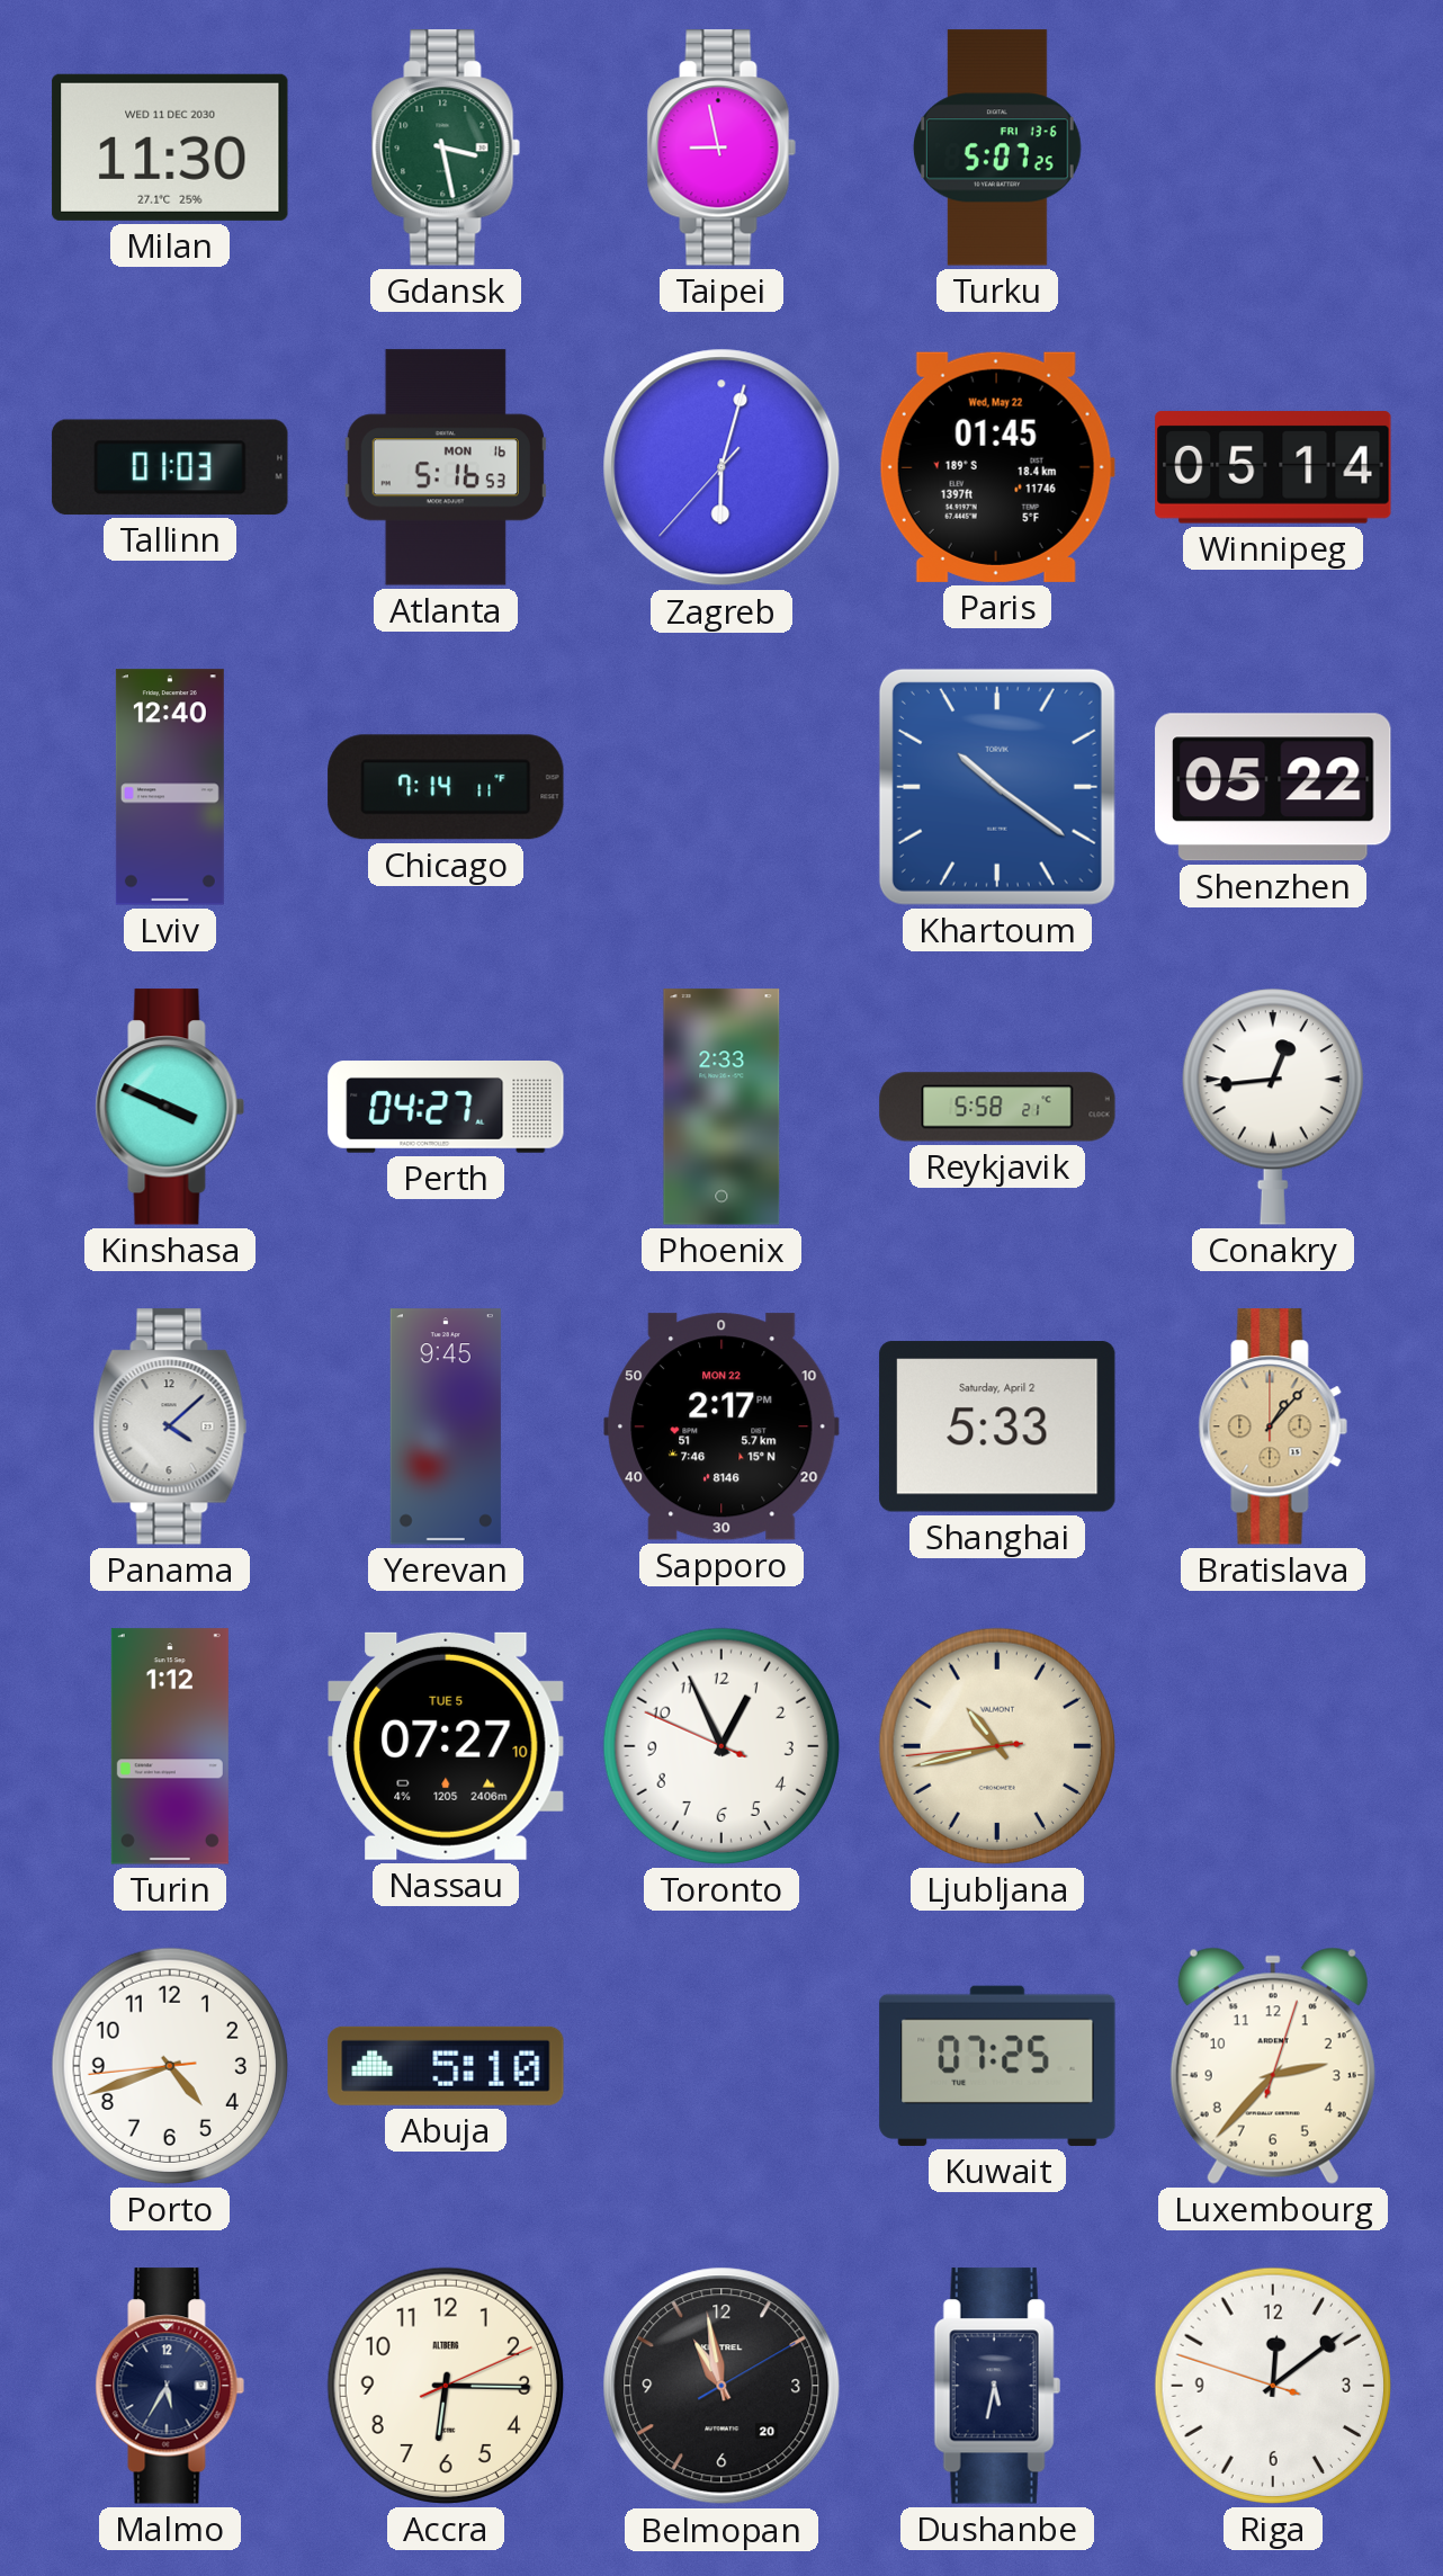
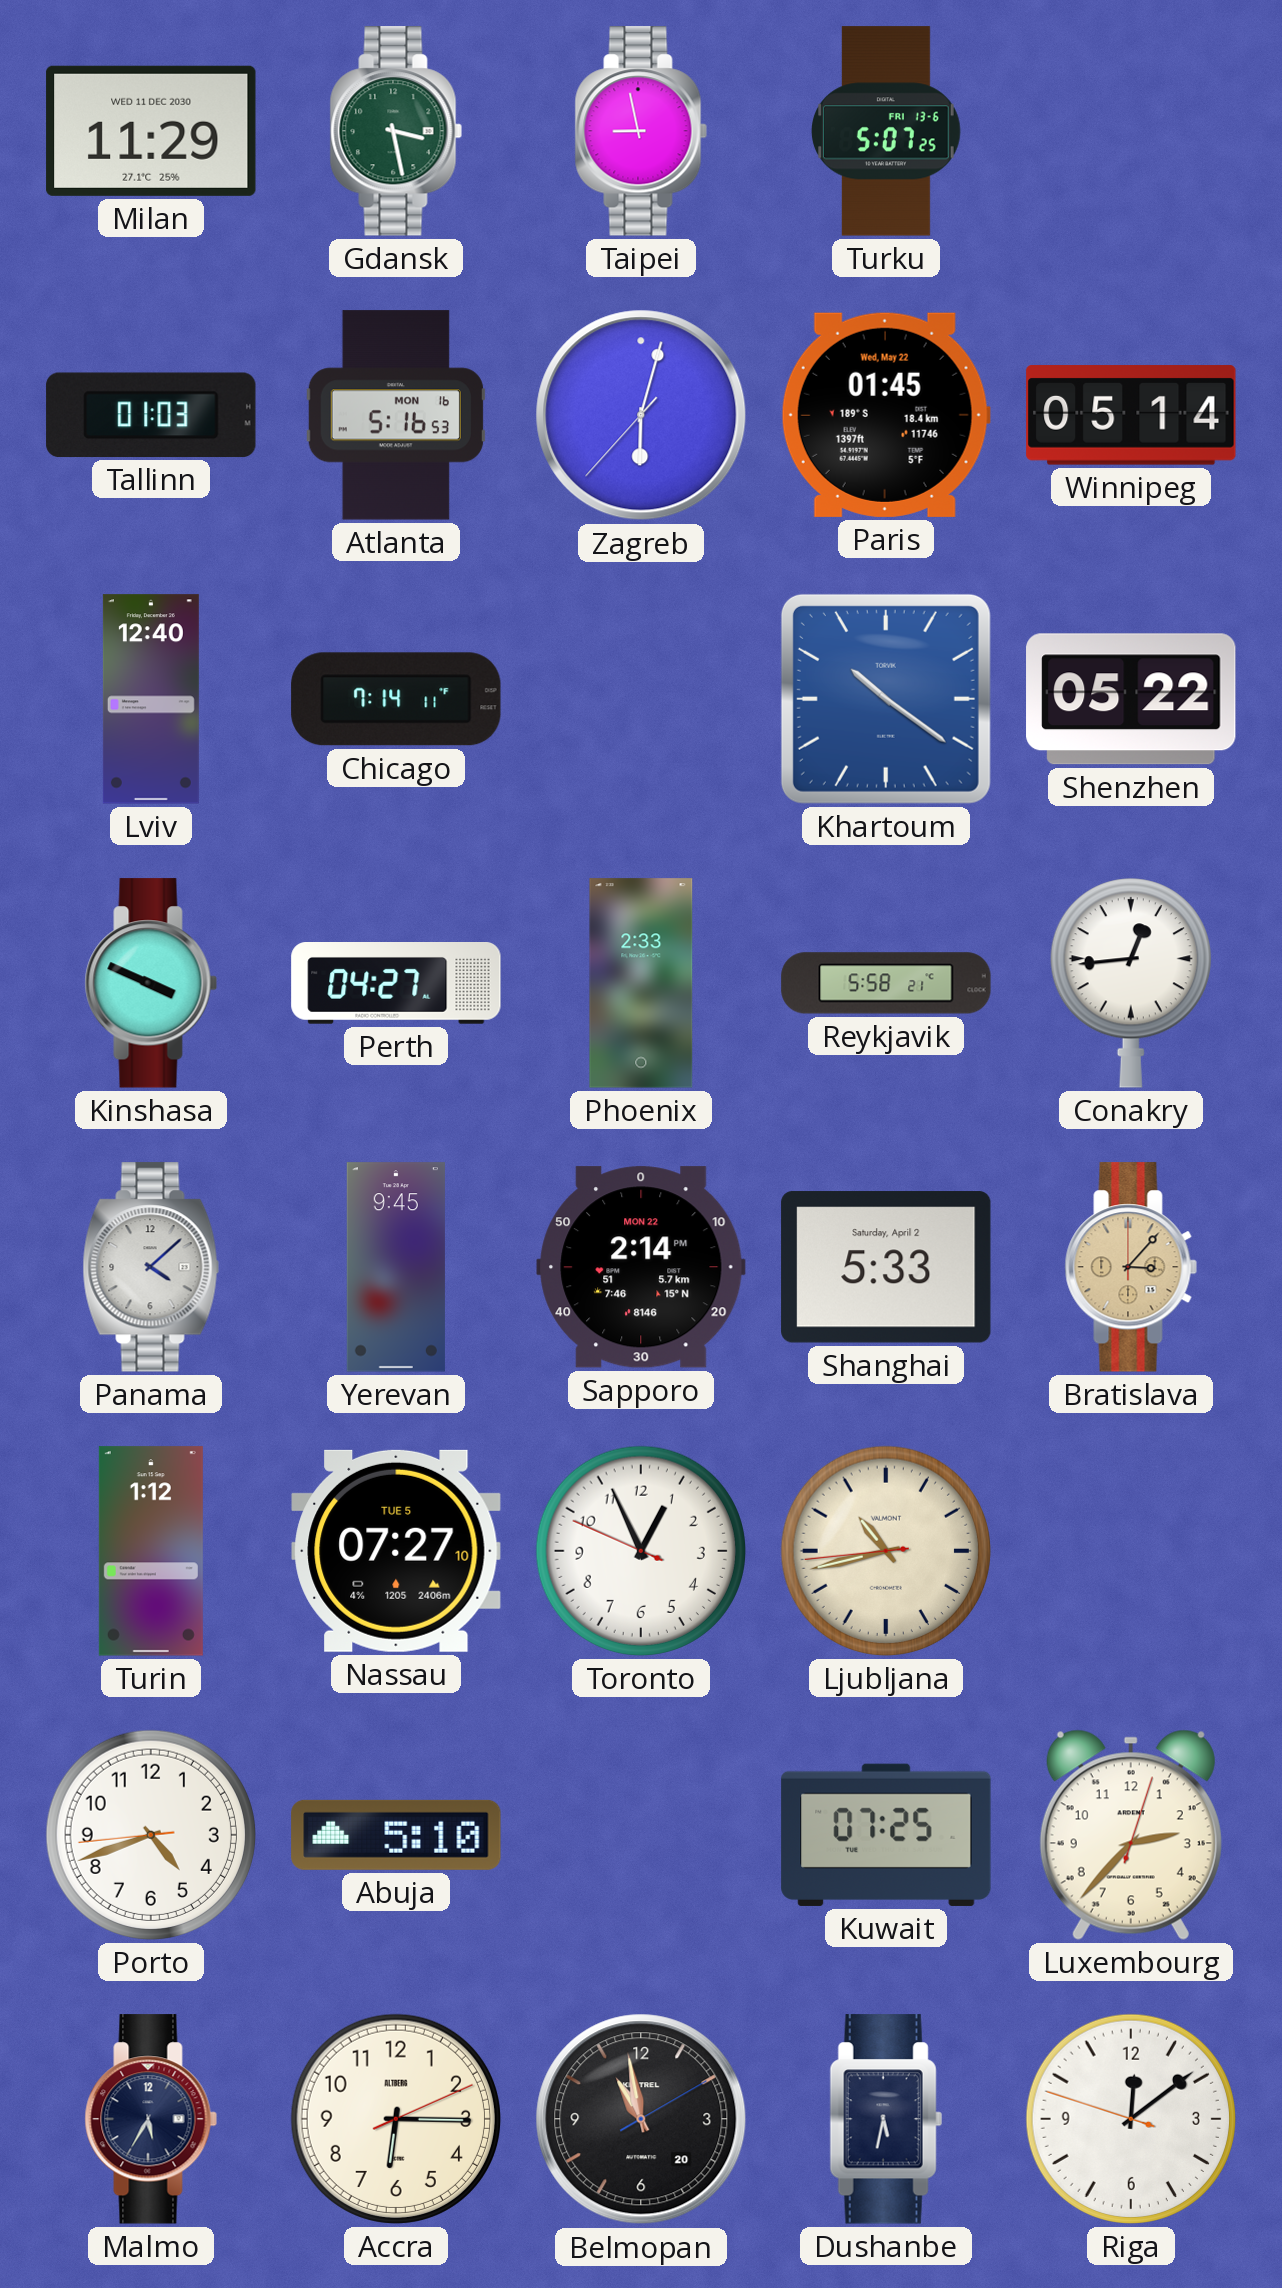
Milan: 11:30 -> 11:29 (151, 131)
Sapporo: 2:17 -> 2:14 (641, 1267)
Bratislava: 1:07 -> 3:07 (1131, 1267)
